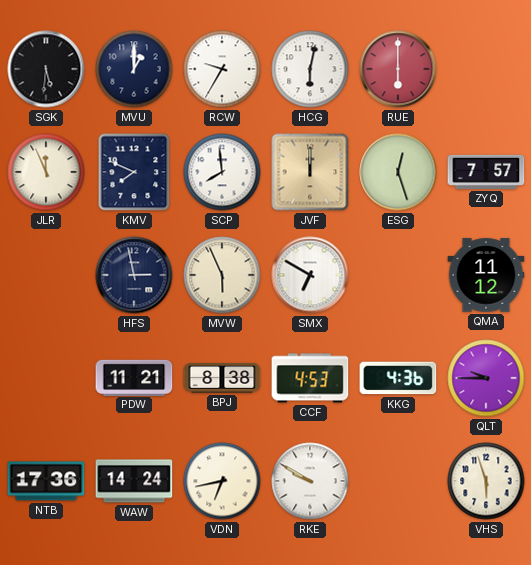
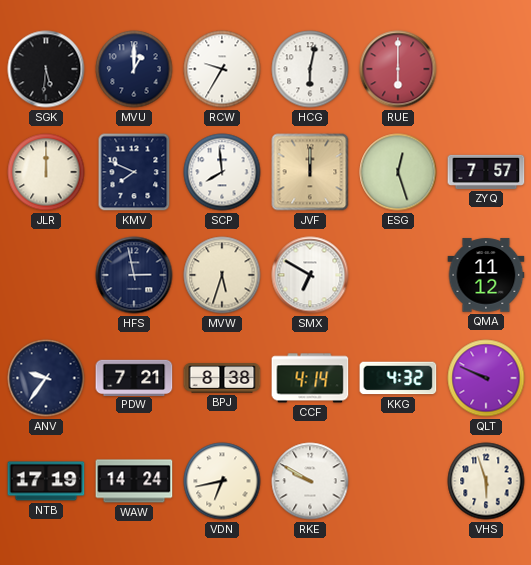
JLR: 11:56 -> 12:00 (46, 172)
MVW: 5:56 -> 5:33 (222, 275)
ANV: none -> 9:36 (46, 378)
PDW: 11:21 -> 7:21 (134, 377)
CCF: 4:53 -> 4:14 (310, 378)
KKG: 4:36 -> 4:32 (398, 378)
QLT: 9:45 -> 9:49 (486, 378)
NTB: 17:36 -> 17:19 (46, 481)
